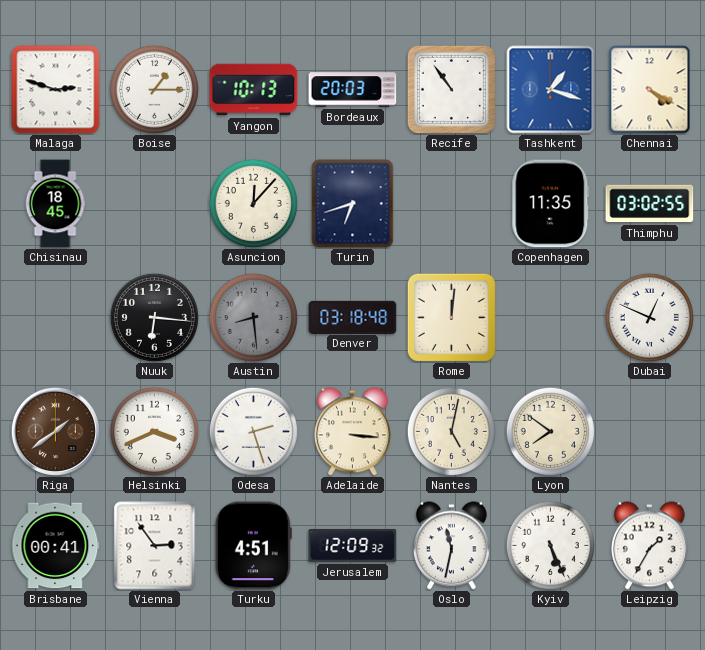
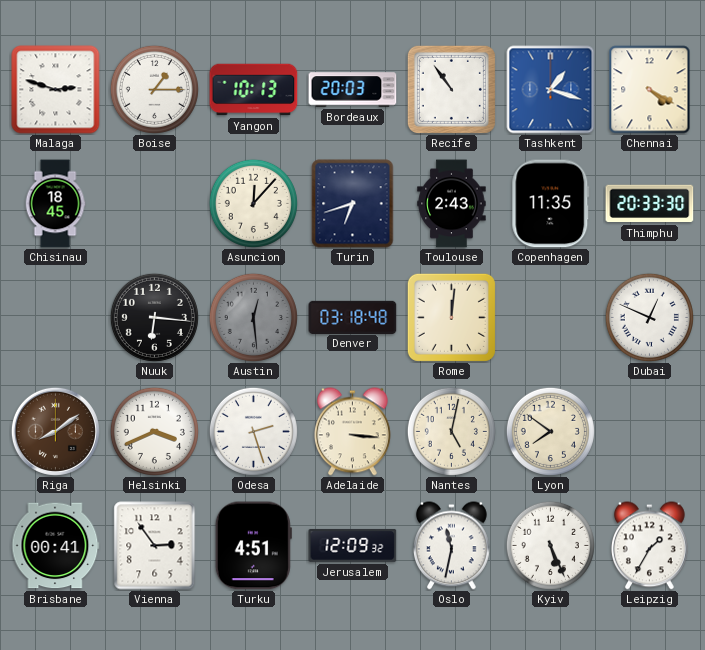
Toulouse: none -> 2:43 (452, 204)
Thimphu: 03:02 -> 20:33 (650, 204)
Austin: 8:29 -> 12:29 (253, 317)
Riga: 1:39 -> 8:09 (55, 431)
